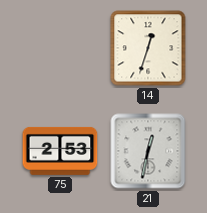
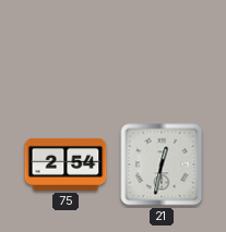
14: 12:33 -> none (148, 48)
75: 2:53 -> 2:54 (66, 164)
